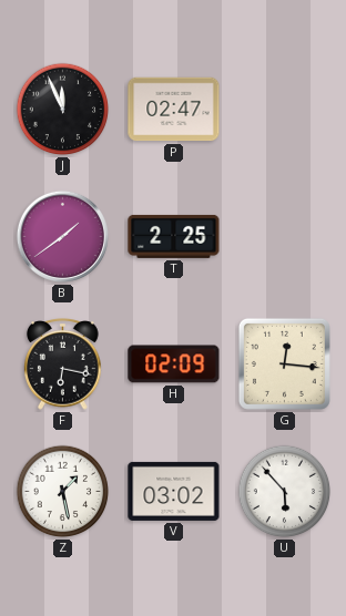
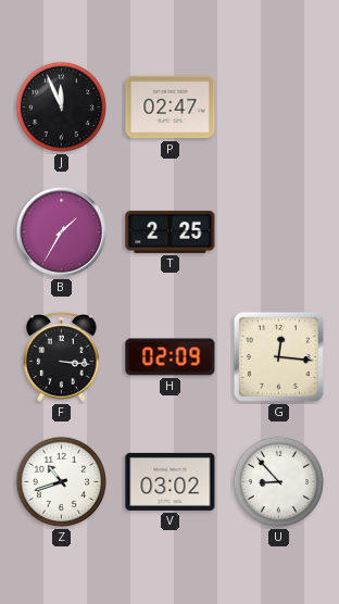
B: 1:39 -> 1:35 (61, 231)
F: 6:17 -> 3:16 (62, 357)
Z: 1:28 -> 10:42 (62, 482)
U: 5:53 -> 8:53 (279, 482)
